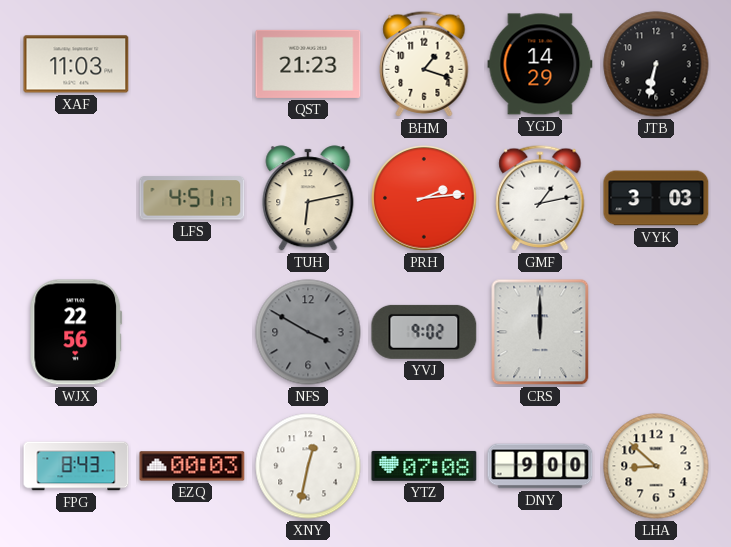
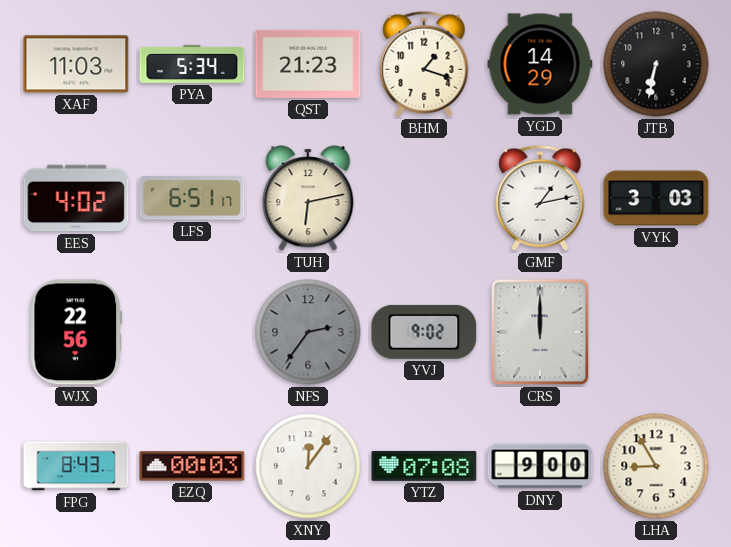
PYA: none -> 5:34 (192, 64)
EES: none -> 4:02 (76, 198)
LFS: 4:51 -> 6:51 (192, 198)
PRH: 2:14 -> none (424, 198)
NFS: 3:50 -> 2:36 (308, 332)
XNY: 12:32 -> 12:06 (308, 466)
LHA: 8:52 -> 8:55 (656, 466)
